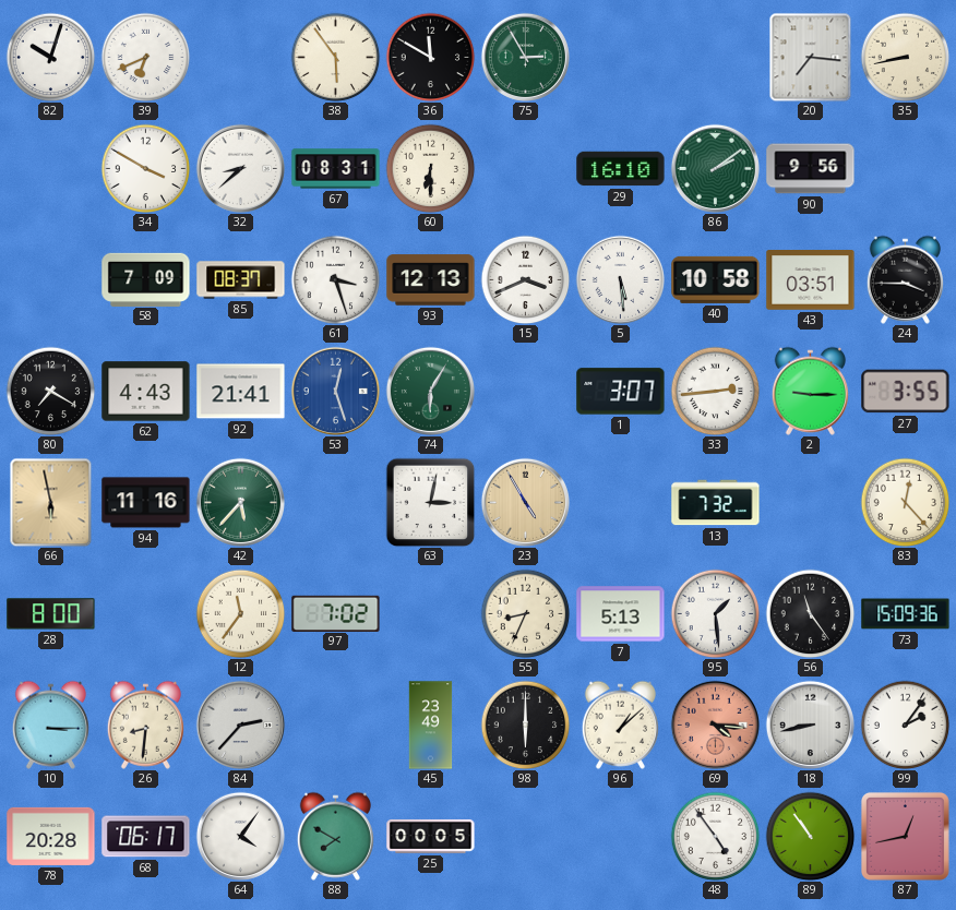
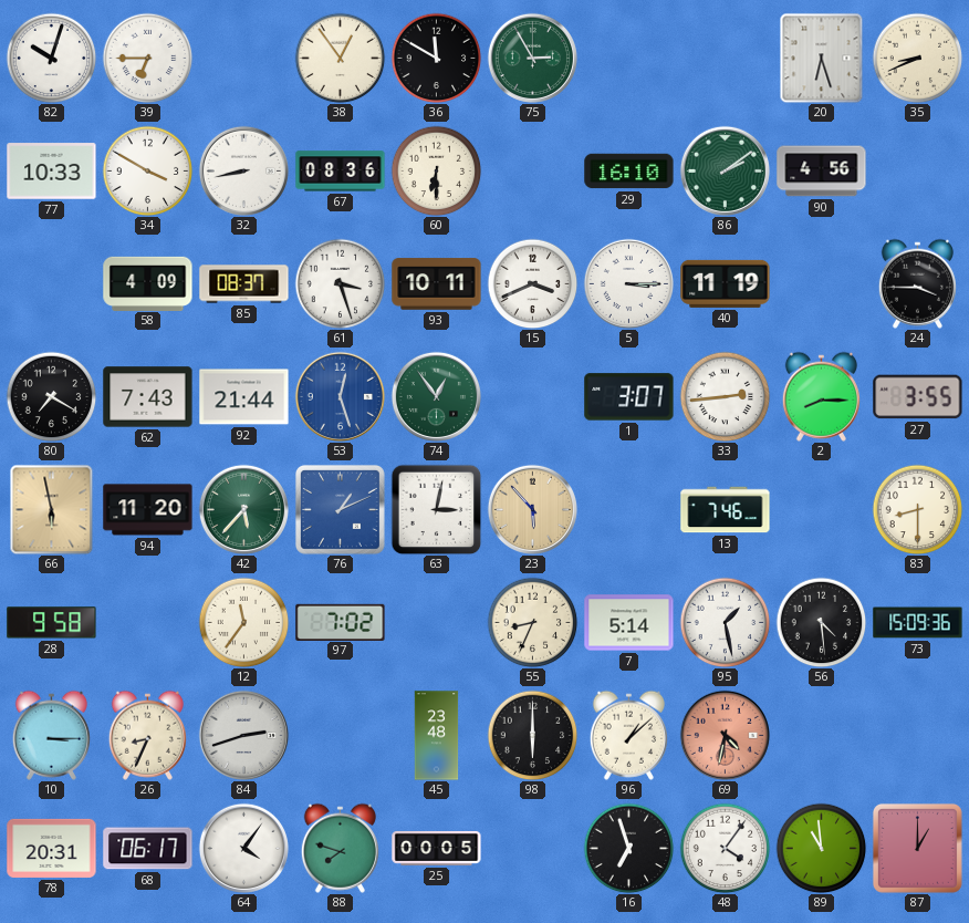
39: 6:41 -> 6:45 (147, 58)
38: 5:54 -> 12:54 (340, 58)
20: 7:16 -> 6:27 (822, 58)
35: 8:43 -> 8:41 (917, 58)
77: none -> 10:33 (52, 172)
32: 8:38 -> 8:43 (243, 170)
67: 08:31 -> 08:36 (341, 172)
90: 9:56 -> 4:56 (822, 172)
58: 7:09 -> 4:09 (148, 283)
93: 12:13 -> 10:11 (437, 284)
5: 5:29 -> 3:15 (628, 283)
40: 10:58 -> 11:19 (726, 283)
43: 03:51 -> none (811, 280)
62: 4:43 -> 7:43 (148, 397)
92: 21:41 -> 21:44 (244, 397)
74: 6:05 -> 12:54 (436, 396)
2: 9:15 -> 8:15 (821, 396)
94: 11:16 -> 11:20 (148, 510)
76: none -> 1:11 (340, 509)
23: 4:55 -> 5:53 (532, 509)
13: 7:32 -> 7:46 (726, 510)
83: 12:23 -> 8:30 (917, 509)
28: 8:00 -> 9:58 (52, 623)
7: 5:13 -> 5:14 (629, 623)
95: 1:29 -> 1:28 (725, 622)
56: 11:24 -> 4:29 (821, 622)
26: 8:31 -> 8:34 (147, 735)
84: 2:37 -> 2:42 (243, 735)
45: 23:49 -> 23:48 (437, 736)
69: 4:16 -> 4:32 (725, 735)
18: 8:43 -> none (810, 725)
99: 2:06 -> none (905, 725)
78: 20:28 -> 20:31 (52, 848)
88: 7:50 -> 7:48 (340, 848)
16: none -> 6:57 (628, 848)
48: 4:54 -> 4:06 (725, 848)
89: 10:54 -> 10:59 (821, 848)
87: 12:43 -> 1:00 (917, 848)
